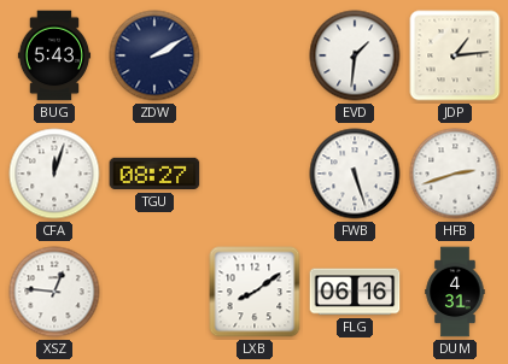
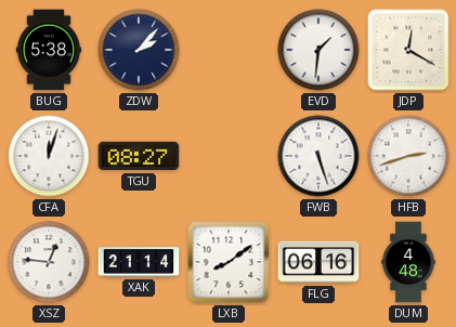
BUG: 5:43 -> 5:38 (49, 50)
ZDW: 2:10 -> 2:07 (139, 50)
JDP: 1:14 -> 12:20 (408, 50)
XAK: none -> 21:14 (139, 262)
DUM: 4:31 -> 4:48 (408, 262)
